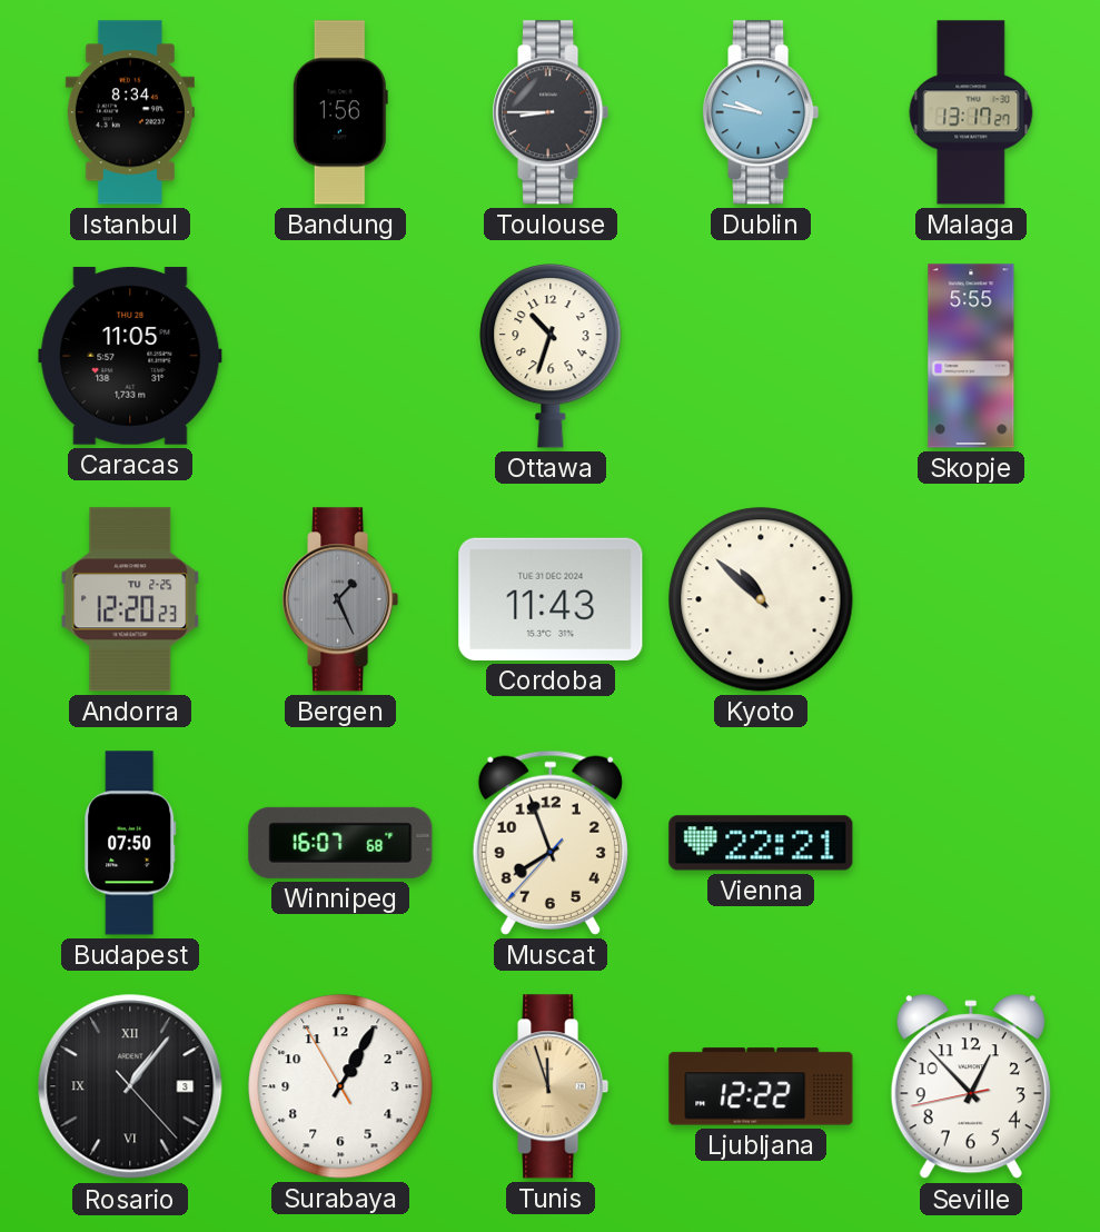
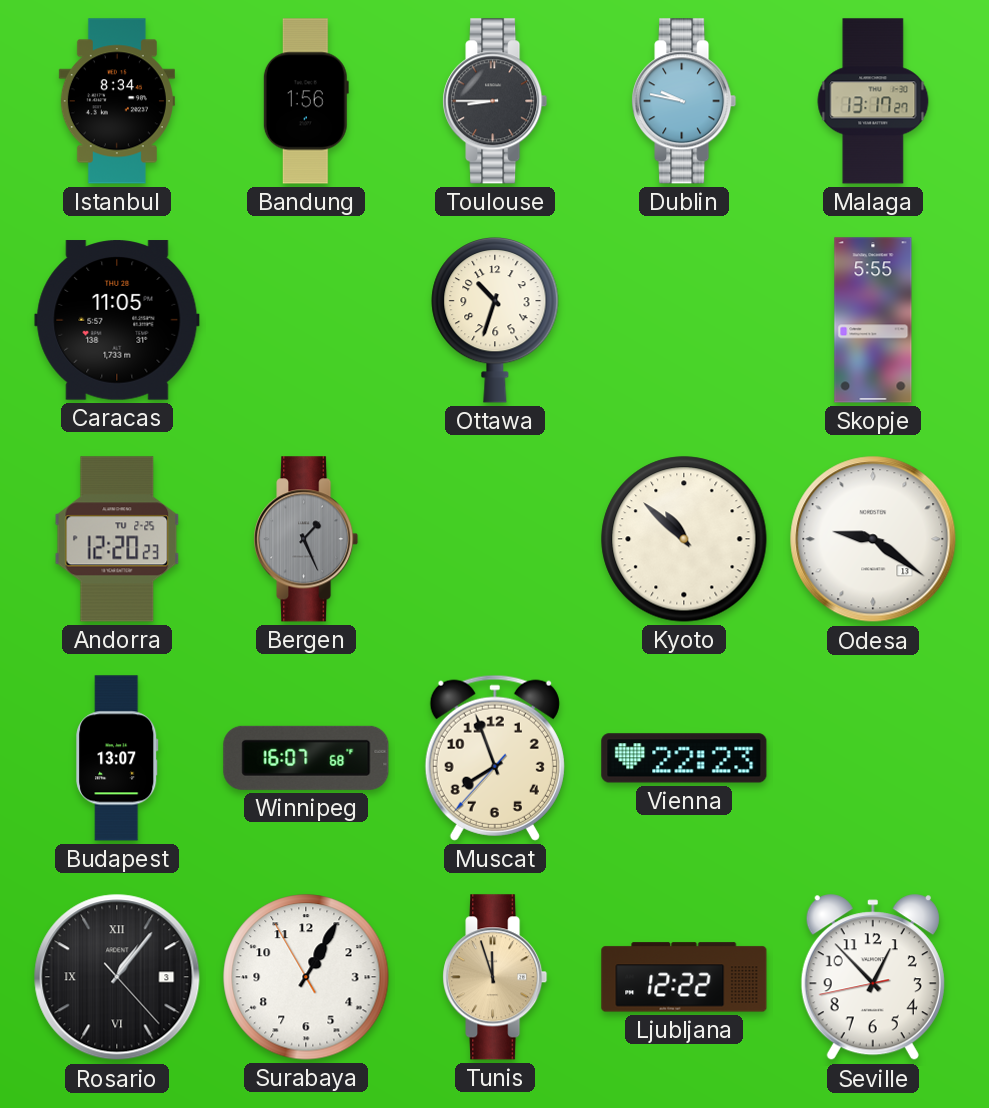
Cordoba: 11:43 -> none (551, 599)
Odesa: none -> 9:21 (873, 539)
Budapest: 07:50 -> 13:07 (117, 758)
Vienna: 22:21 -> 22:23 (684, 758)
